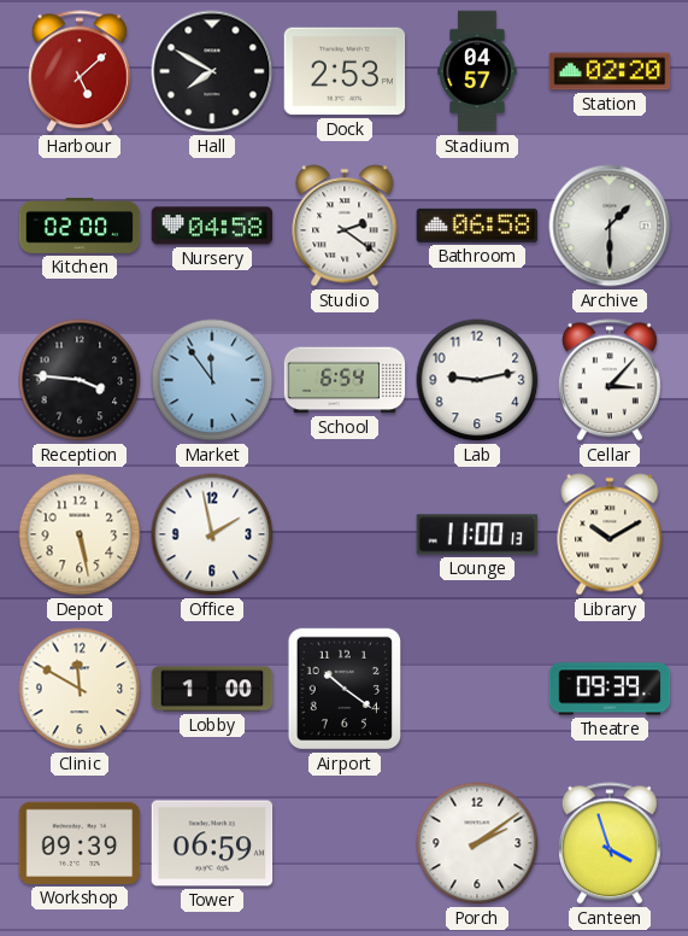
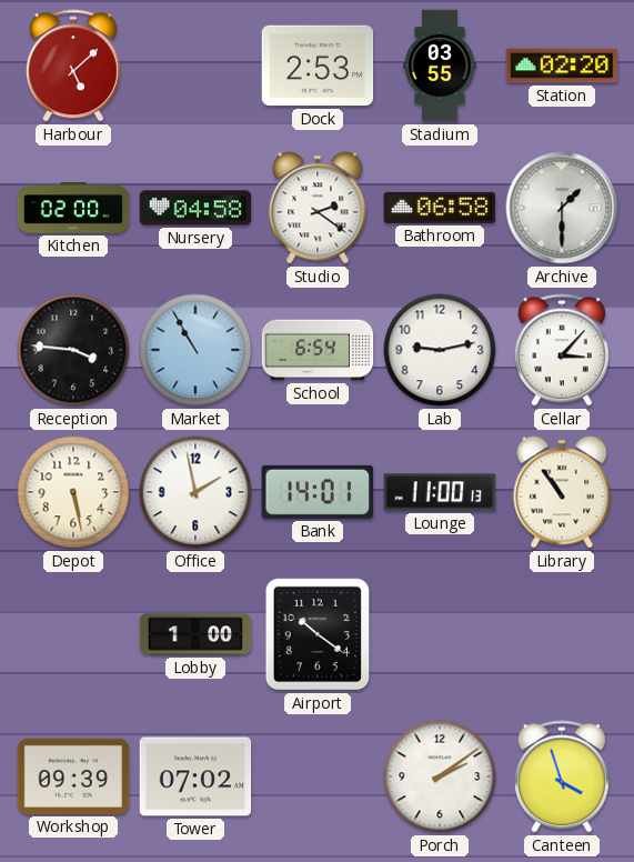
Hall: 7:50 -> none (212, 71)
Stadium: 04:57 -> 03:55 (440, 66)
Market: 11:54 -> 10:55 (195, 350)
Bank: none -> 14:01 (316, 492)
Library: 10:10 -> 10:54 (562, 492)
Clinic: 11:50 -> none (80, 689)
Theatre: 09:39 -> none (610, 689)
Tower: 06:59 -> 07:02 (195, 776)
